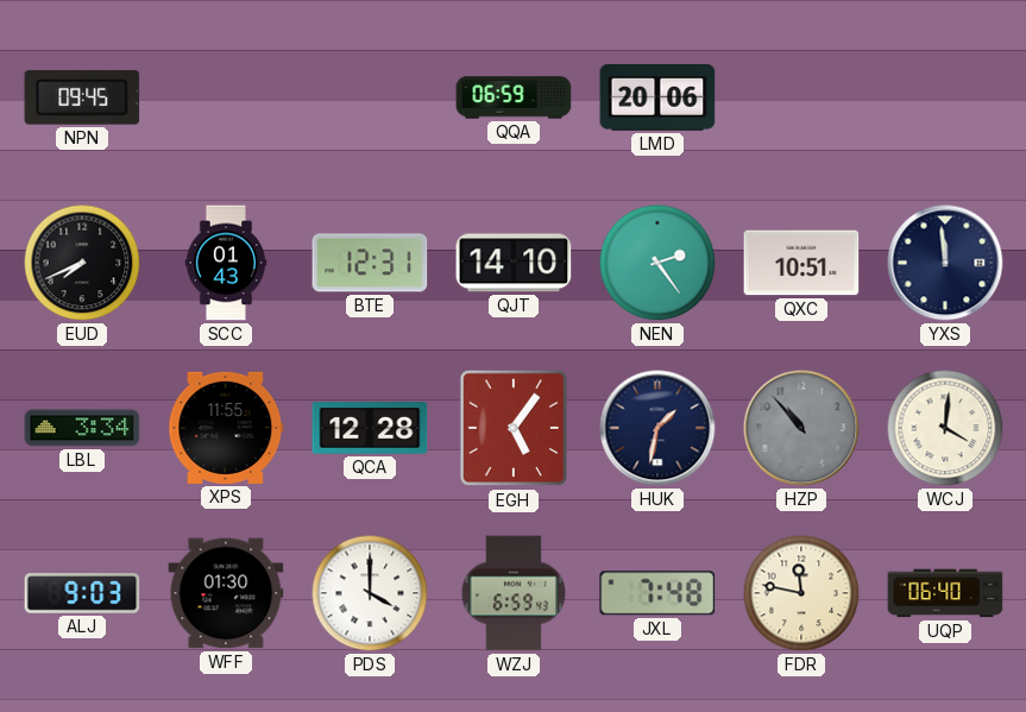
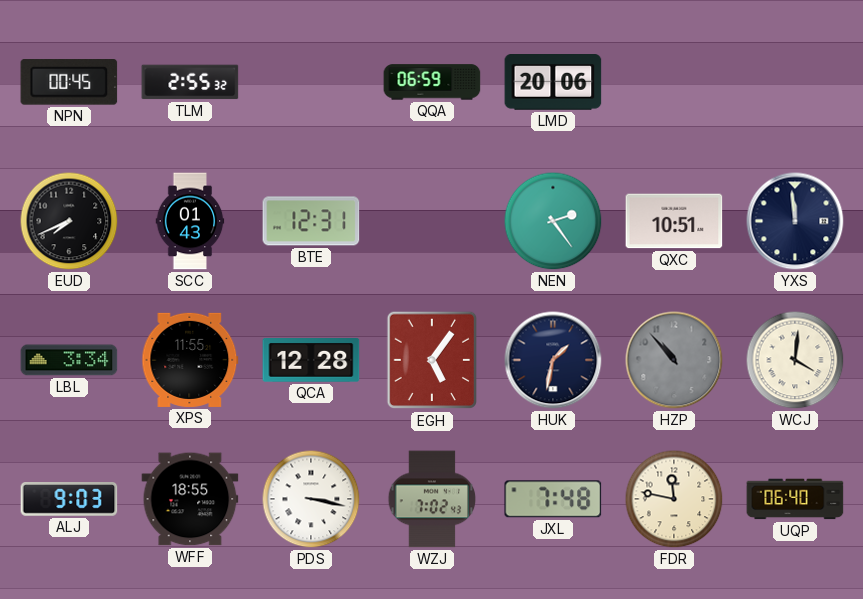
NPN: 09:45 -> 00:45 (69, 83)
TLM: none -> 2:55 (190, 82)
QJT: 14:10 -> none (514, 263)
WFF: 01:30 -> 18:55 (190, 499)
PDS: 4:00 -> 3:17 (311, 499)
WZJ: 6:59 -> 7:02 (432, 499)
